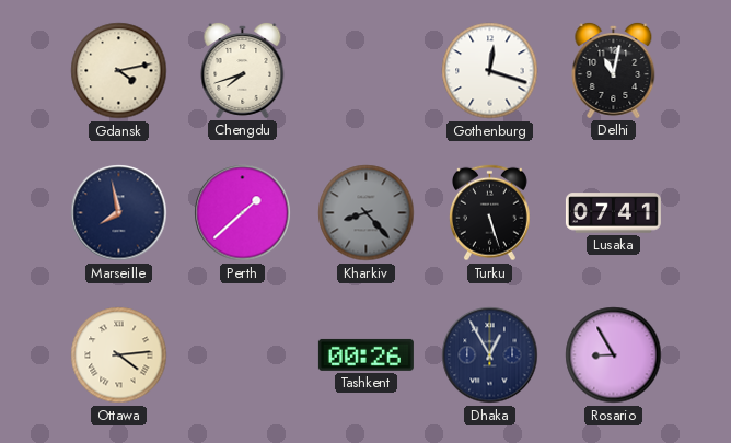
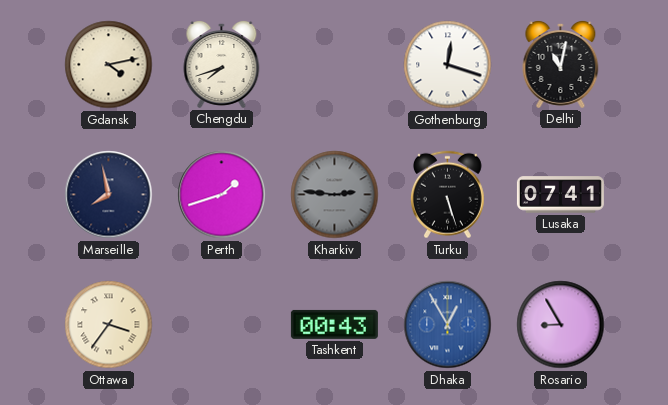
Perth: 1:38 -> 1:42 (222, 195)
Kharkiv: 8:23 -> 2:46 (335, 195)
Ottawa: 4:14 -> 3:36 (109, 325)
Tashkent: 00:26 -> 00:43 (334, 324)
Dhaka dial: navy -> blue (448, 325)
